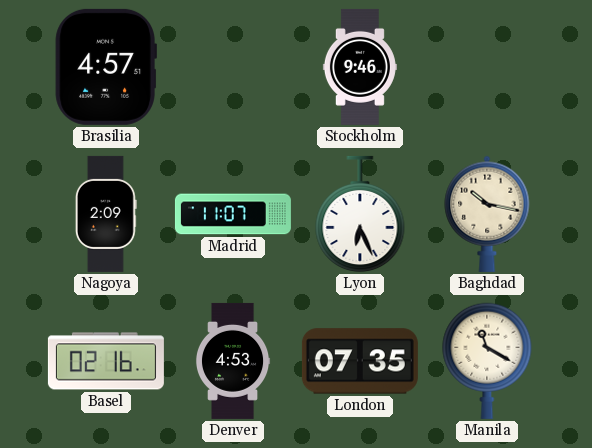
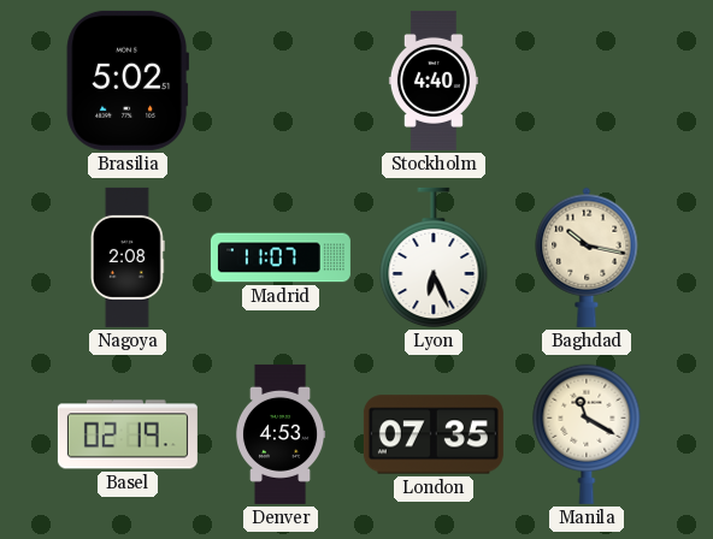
Brasilia: 4:57 -> 5:02 (128, 81)
Stockholm: 9:46 -> 4:40 (434, 81)
Nagoya: 2:09 -> 2:08 (128, 257)
Basel: 02:16 -> 02:19 (128, 434)
